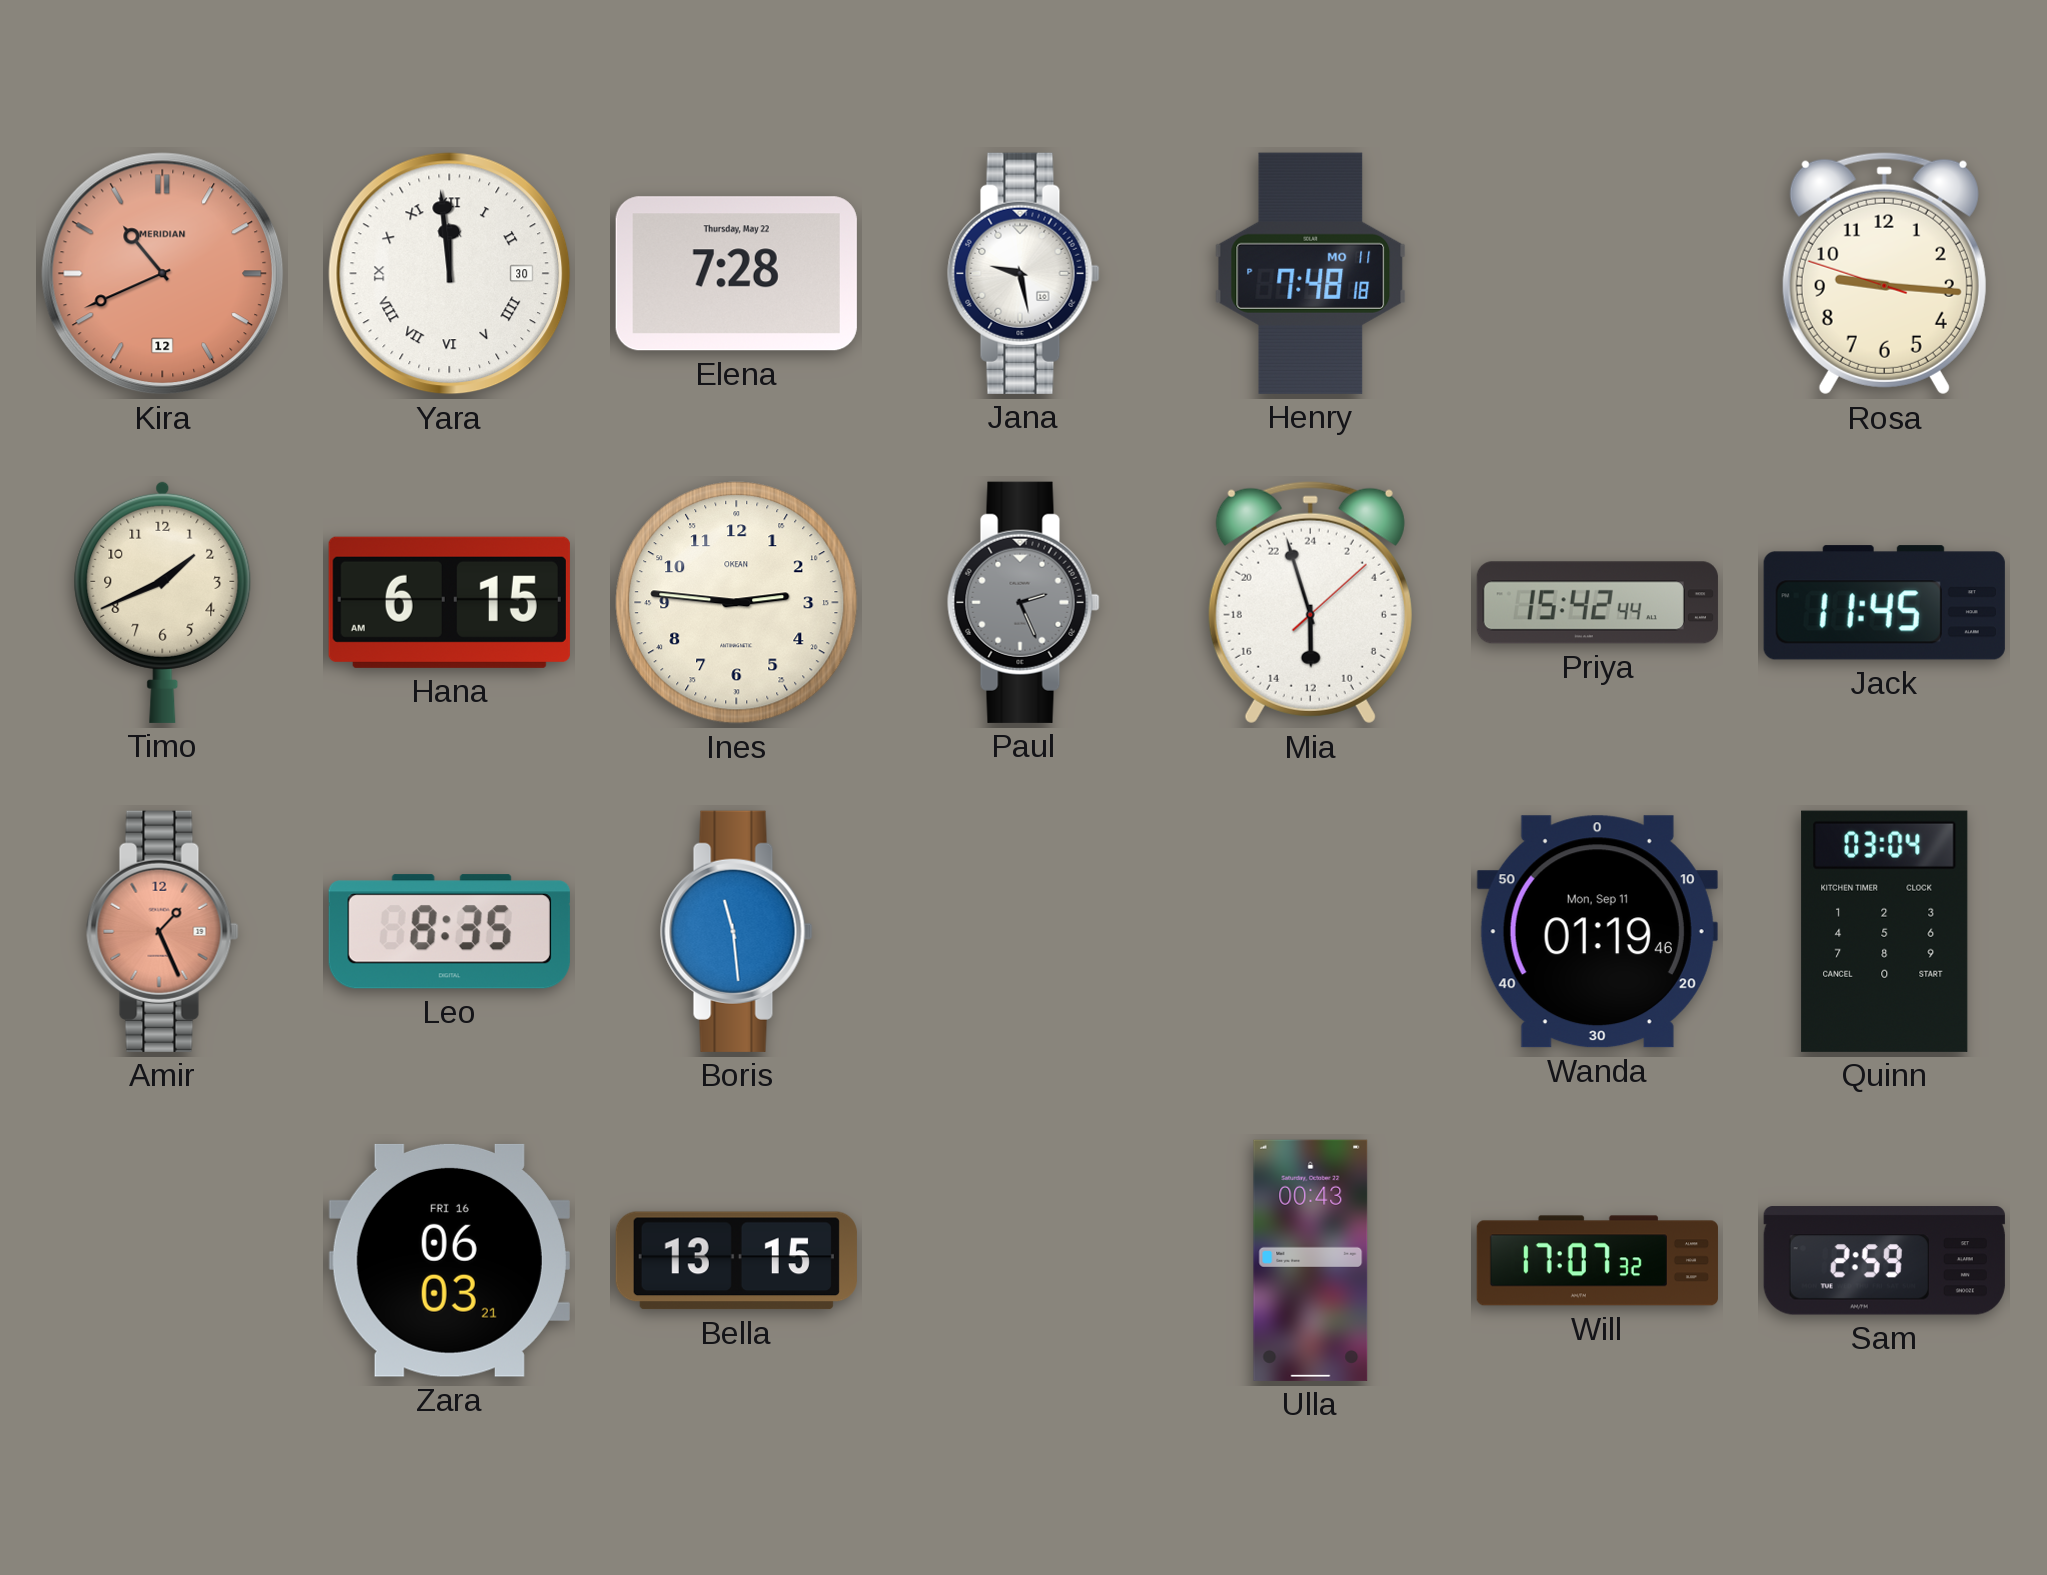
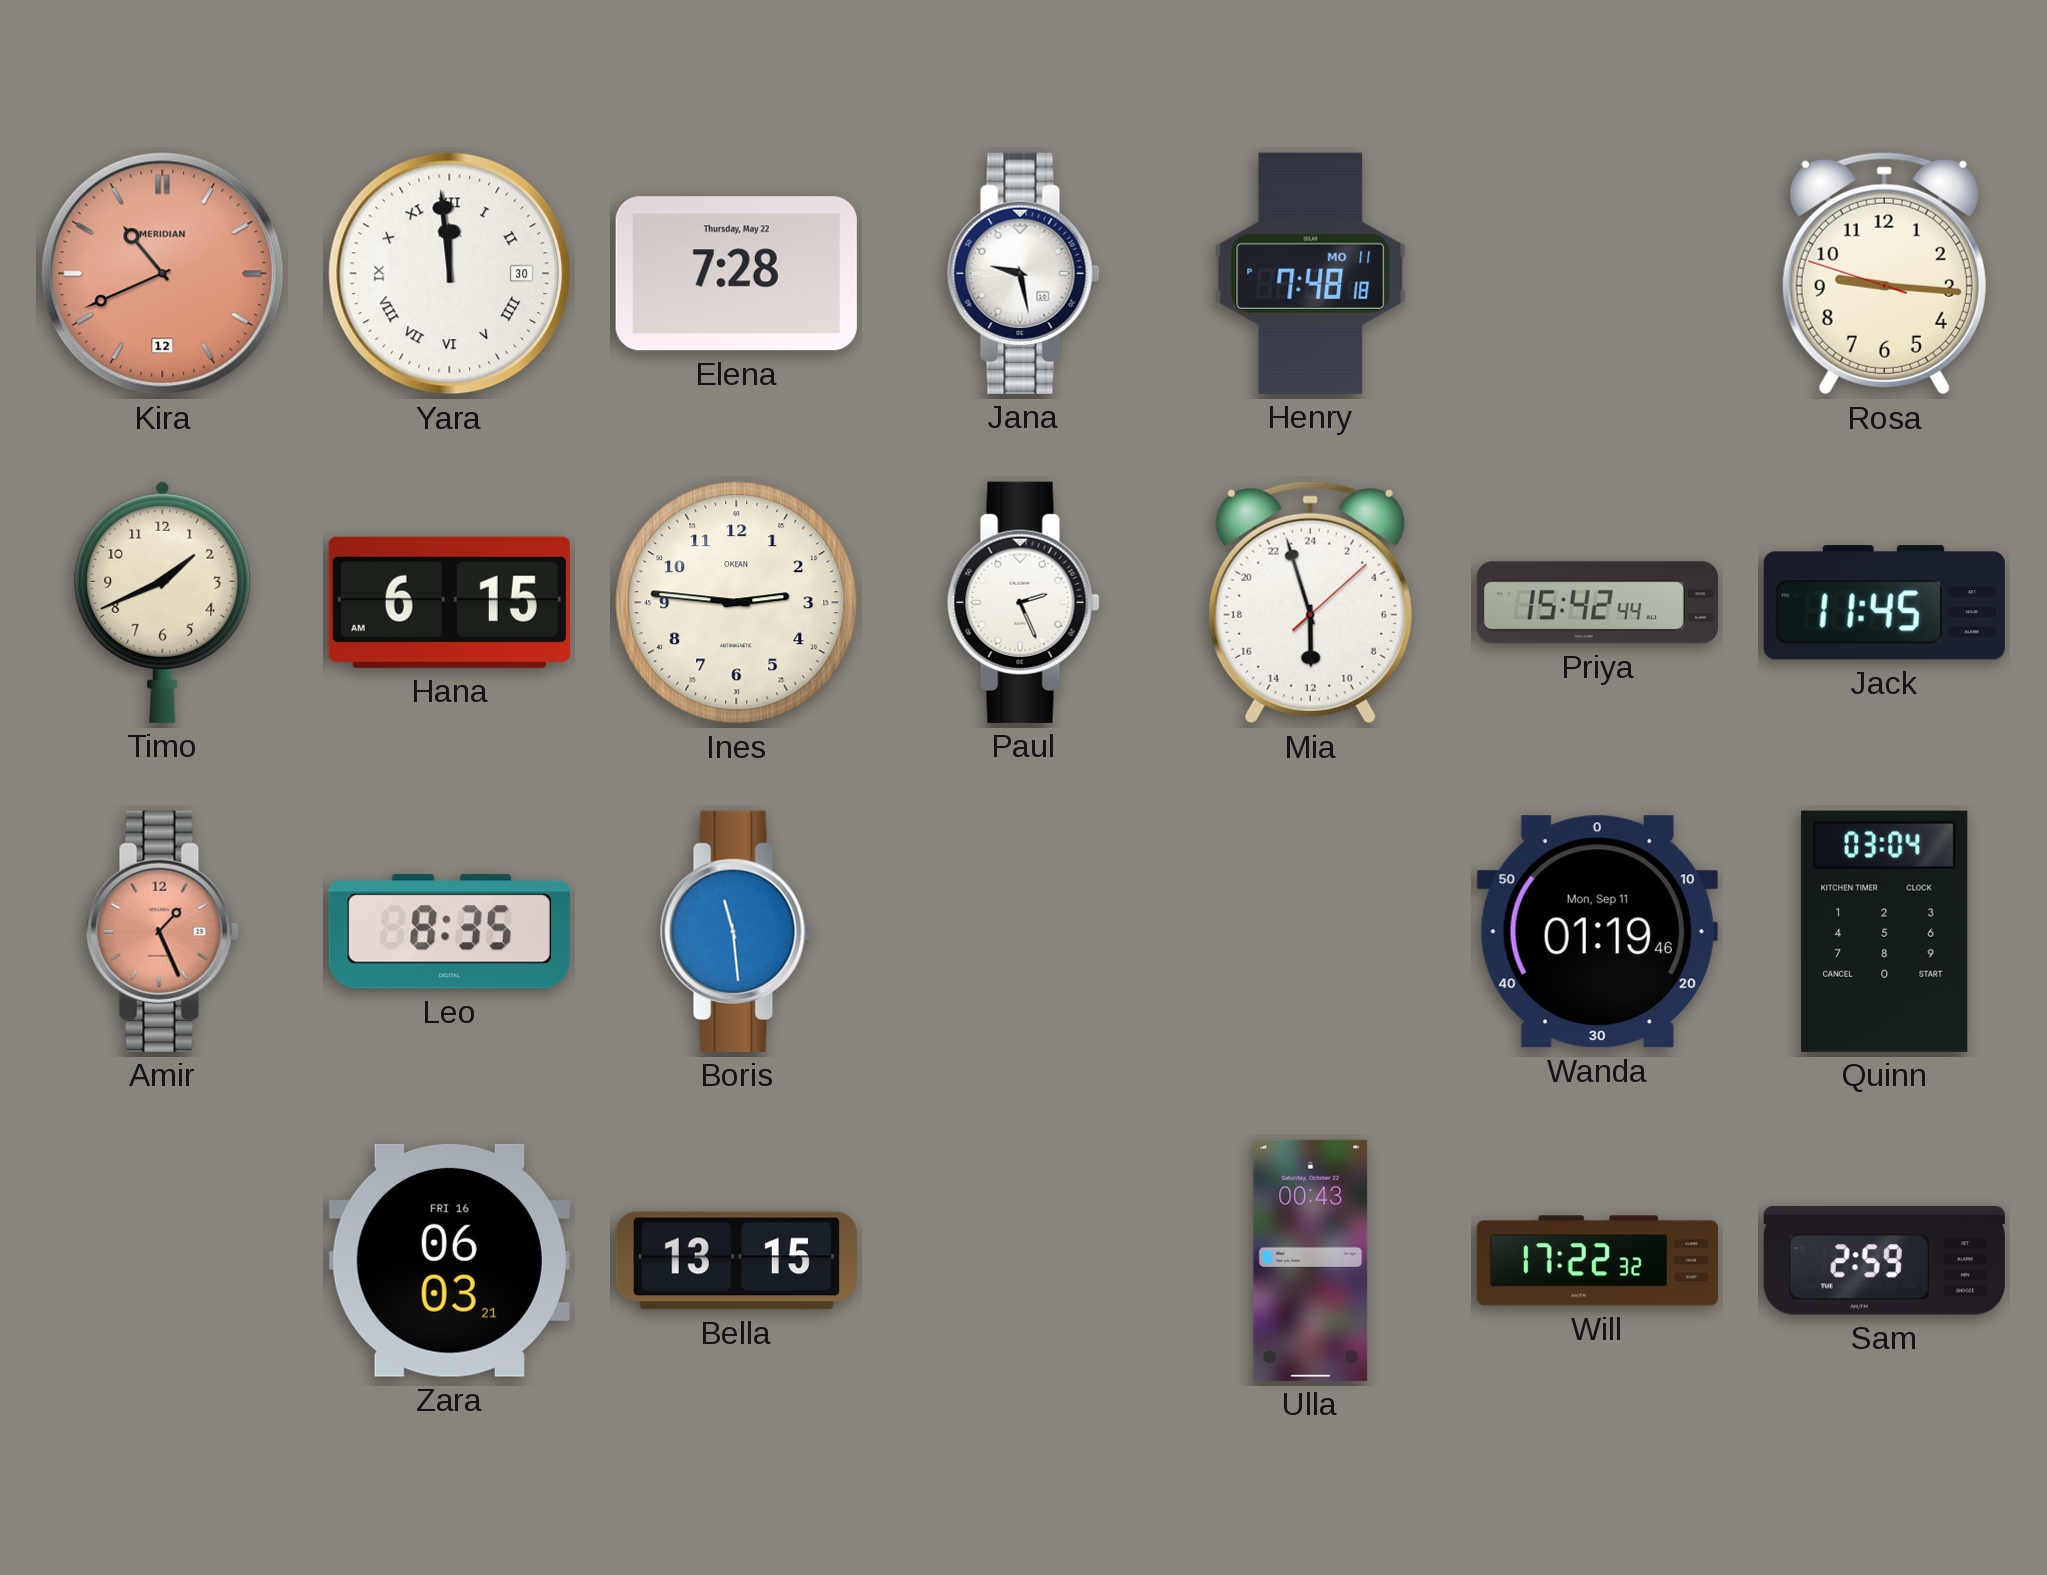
Paul dial: grey -> white (1024, 602)
Will: 17:07 -> 17:22 (1597, 1261)
